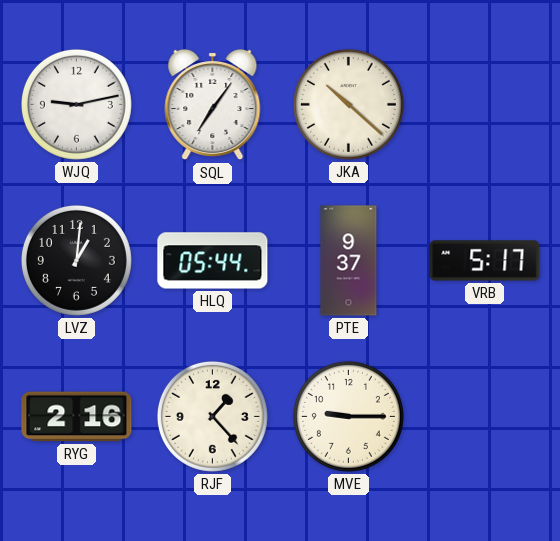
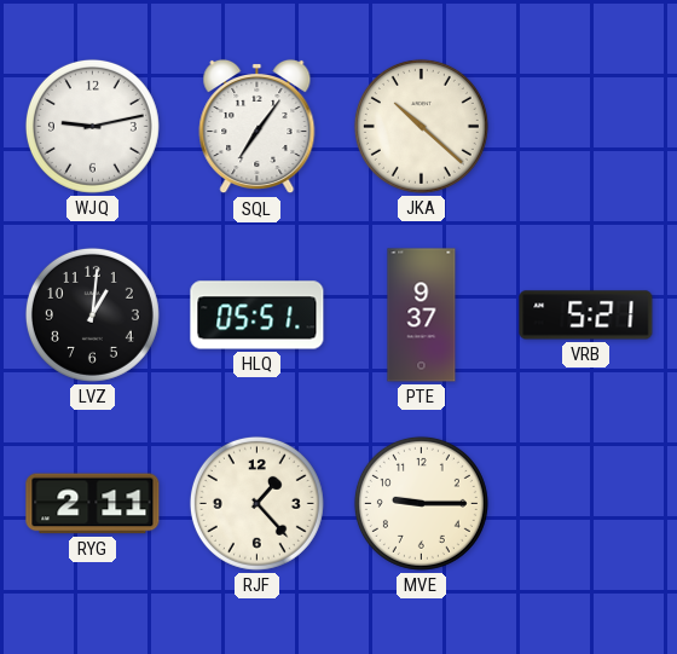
HLQ: 05:44 -> 05:51 (258, 316)
VRB: 5:17 -> 5:21 (586, 316)
RYG: 2:16 -> 2:11 (93, 504)
